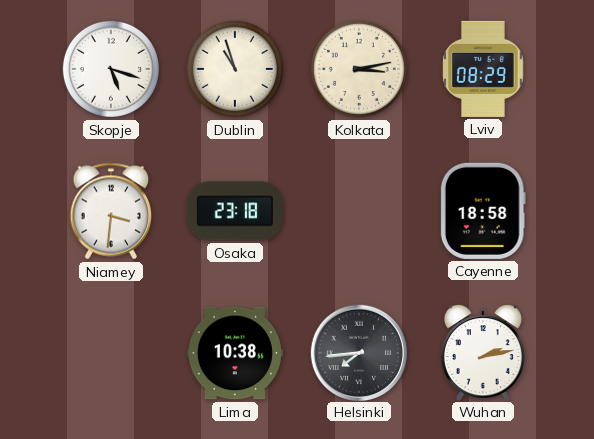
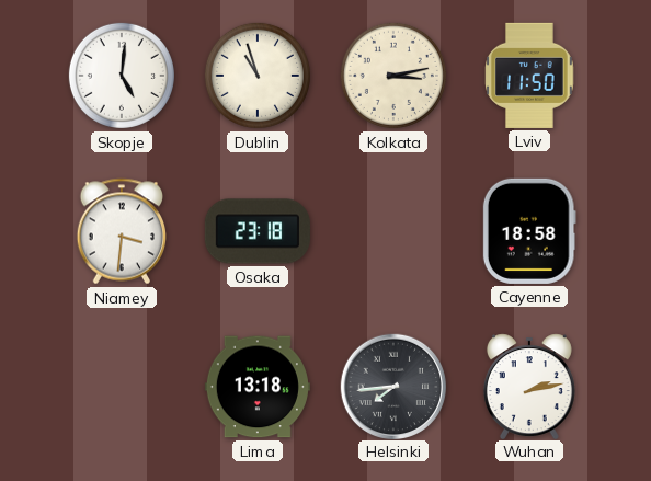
Skopje: 5:18 -> 5:01 (122, 76)
Lviv: 08:29 -> 11:50 (529, 76)
Lima: 10:38 -> 13:18 (258, 387)
